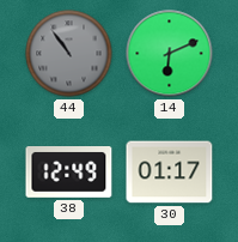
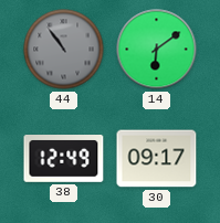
14: 6:11 -> 6:09 (157, 50)
30: 01:17 -> 09:17 (157, 159)
